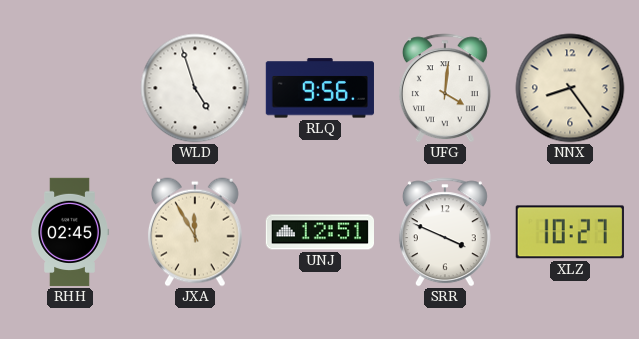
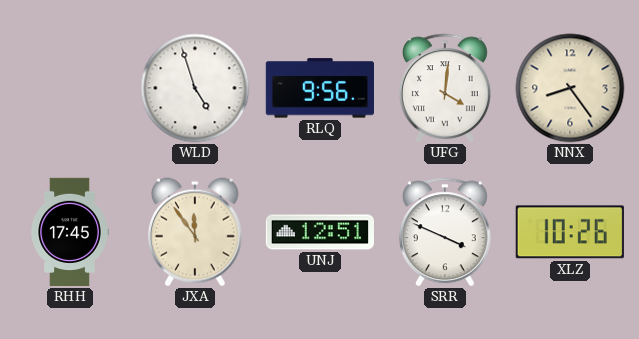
RHH: 02:45 -> 17:45 (70, 232)
JXA: 11:55 -> 11:54 (195, 232)
XLZ: 10:27 -> 10:26 (570, 232)
